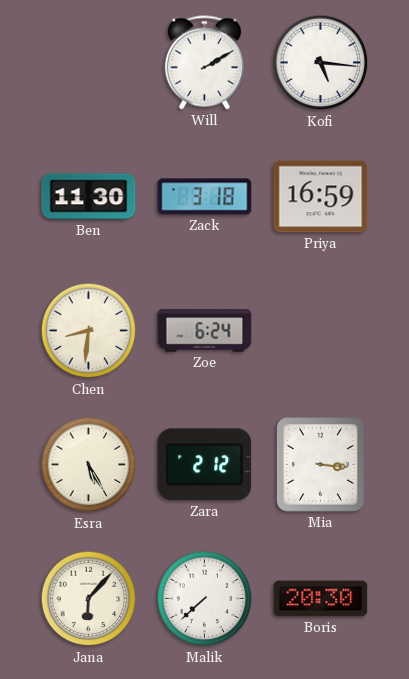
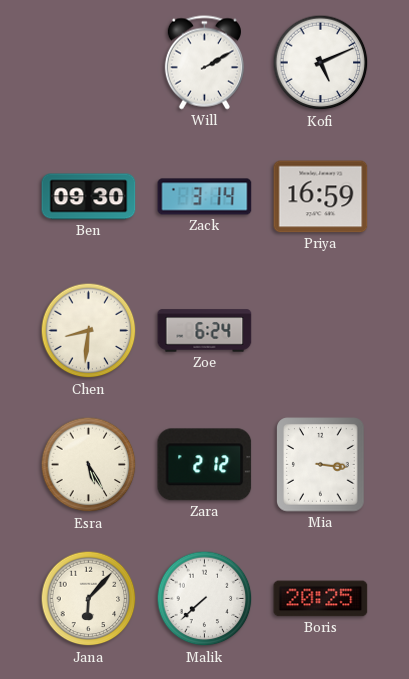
Kofi: 5:16 -> 5:11 (321, 63)
Ben: 11:30 -> 09:30 (89, 197)
Zack: 3:18 -> 3:14 (205, 197)
Boris: 20:30 -> 20:25 (321, 599)
